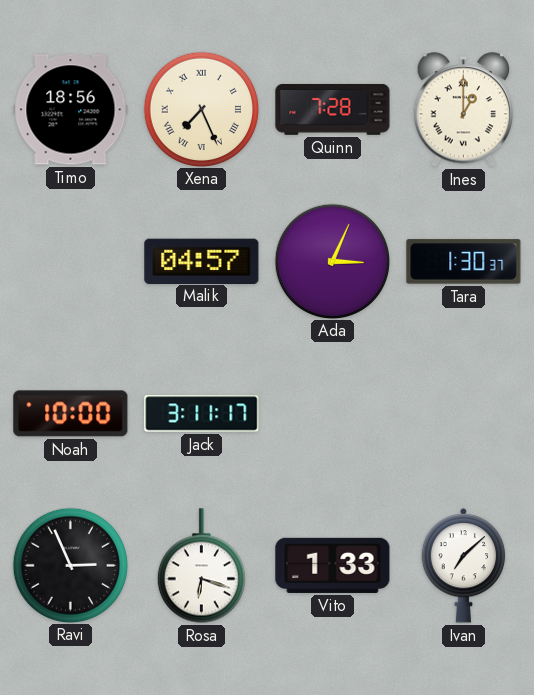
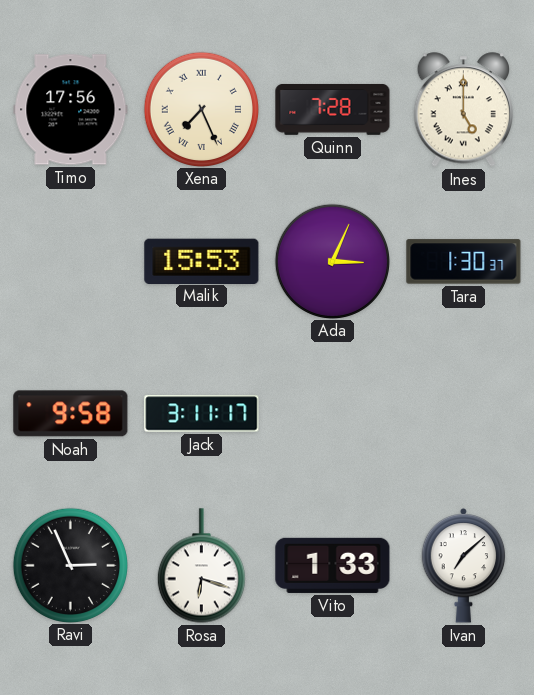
Timo: 18:56 -> 17:56 (71, 110)
Ines: 1:00 -> 5:00 (463, 110)
Malik: 04:57 -> 15:53 (202, 261)
Noah: 10:00 -> 9:58 (71, 414)
